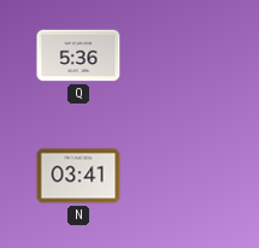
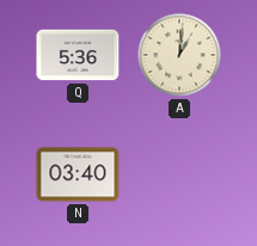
A: none -> 1:01 (179, 55)
N: 03:41 -> 03:40 (78, 174)
